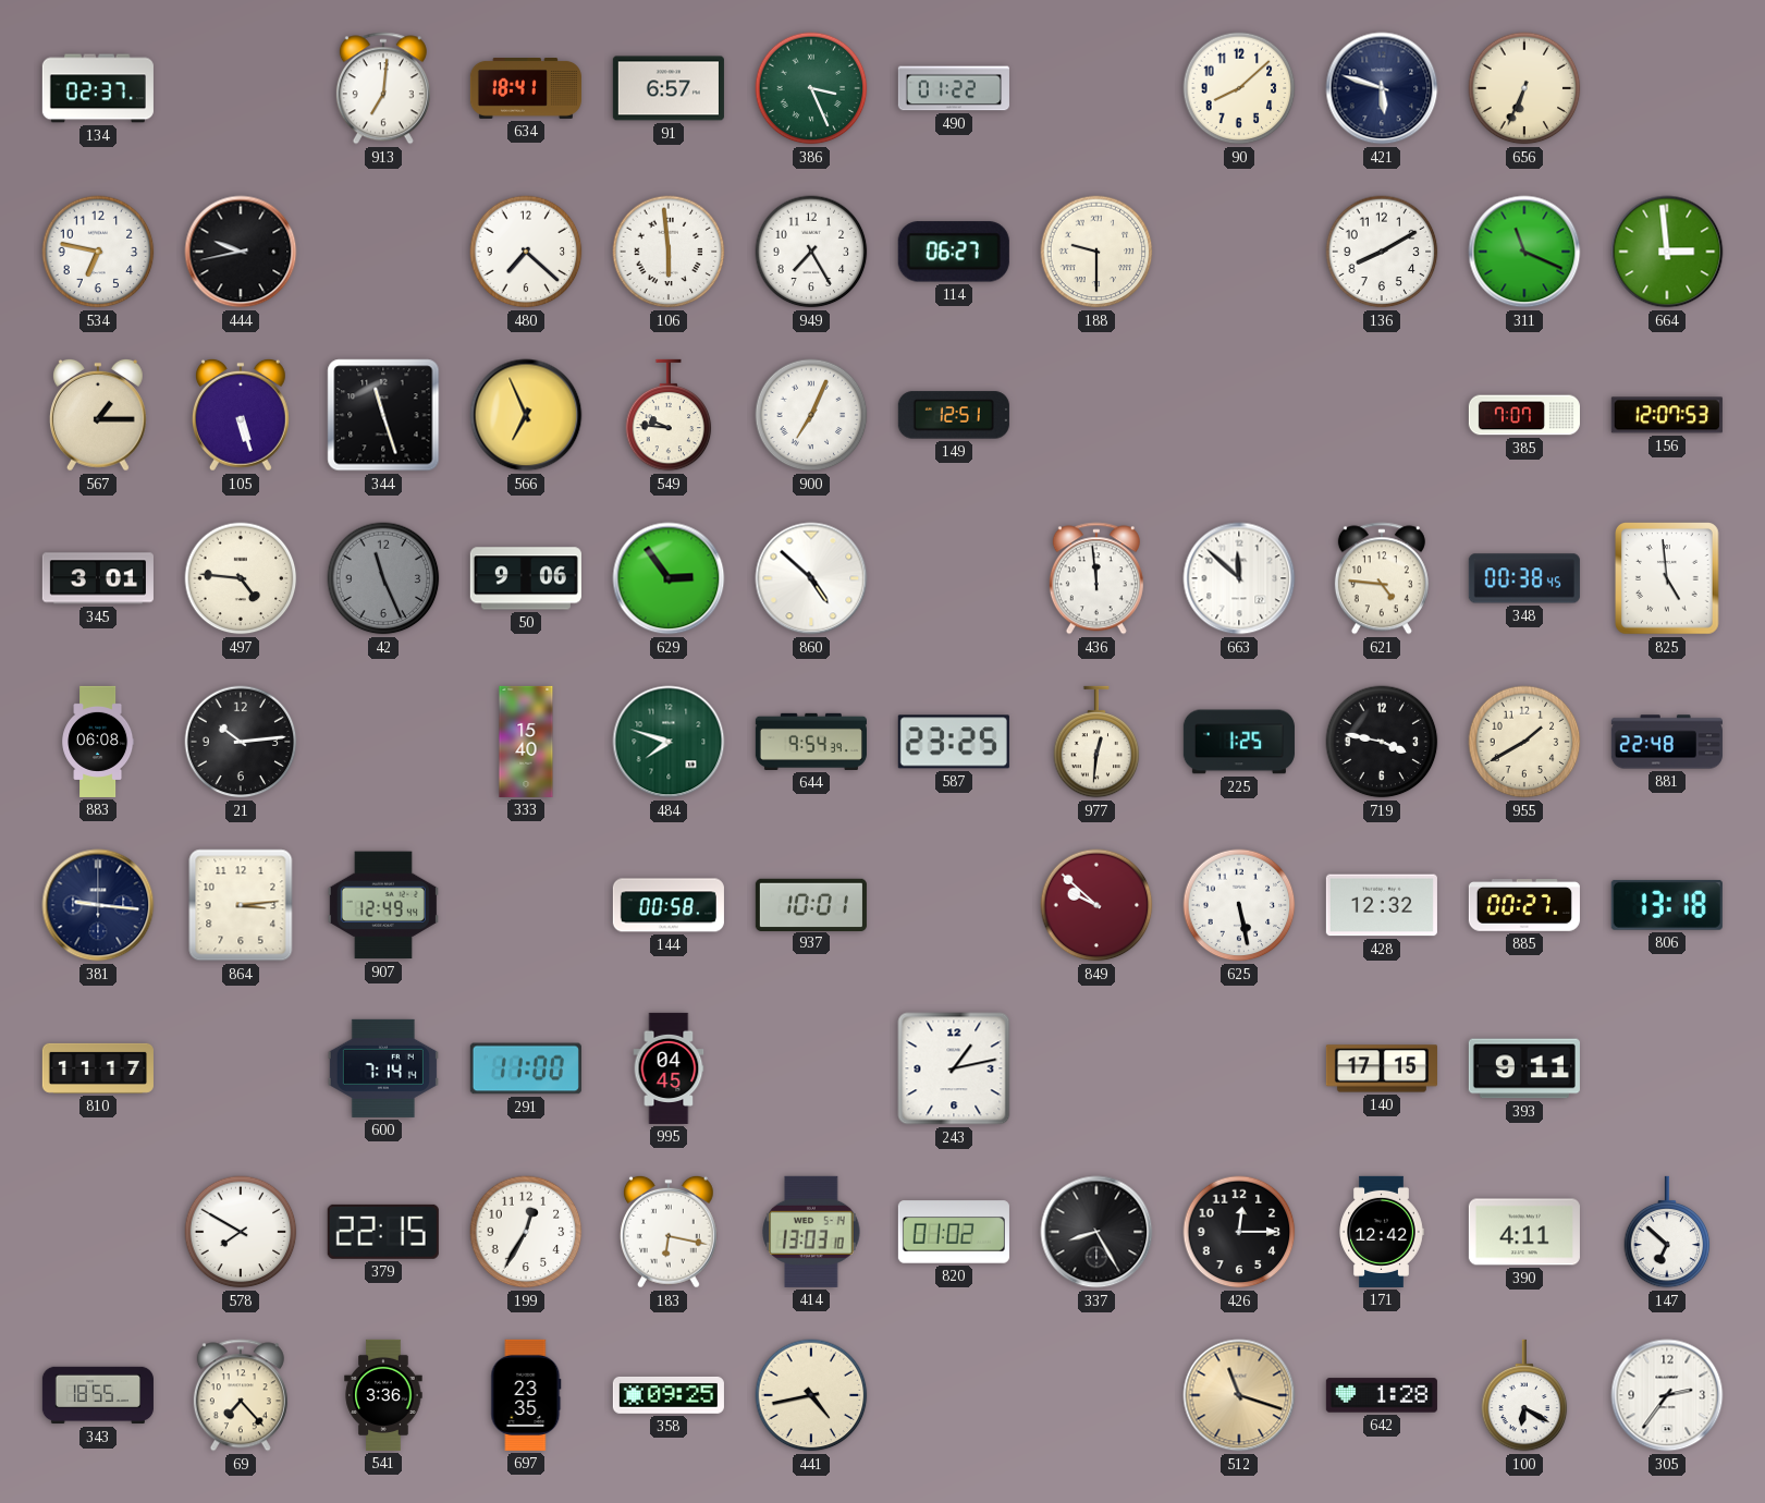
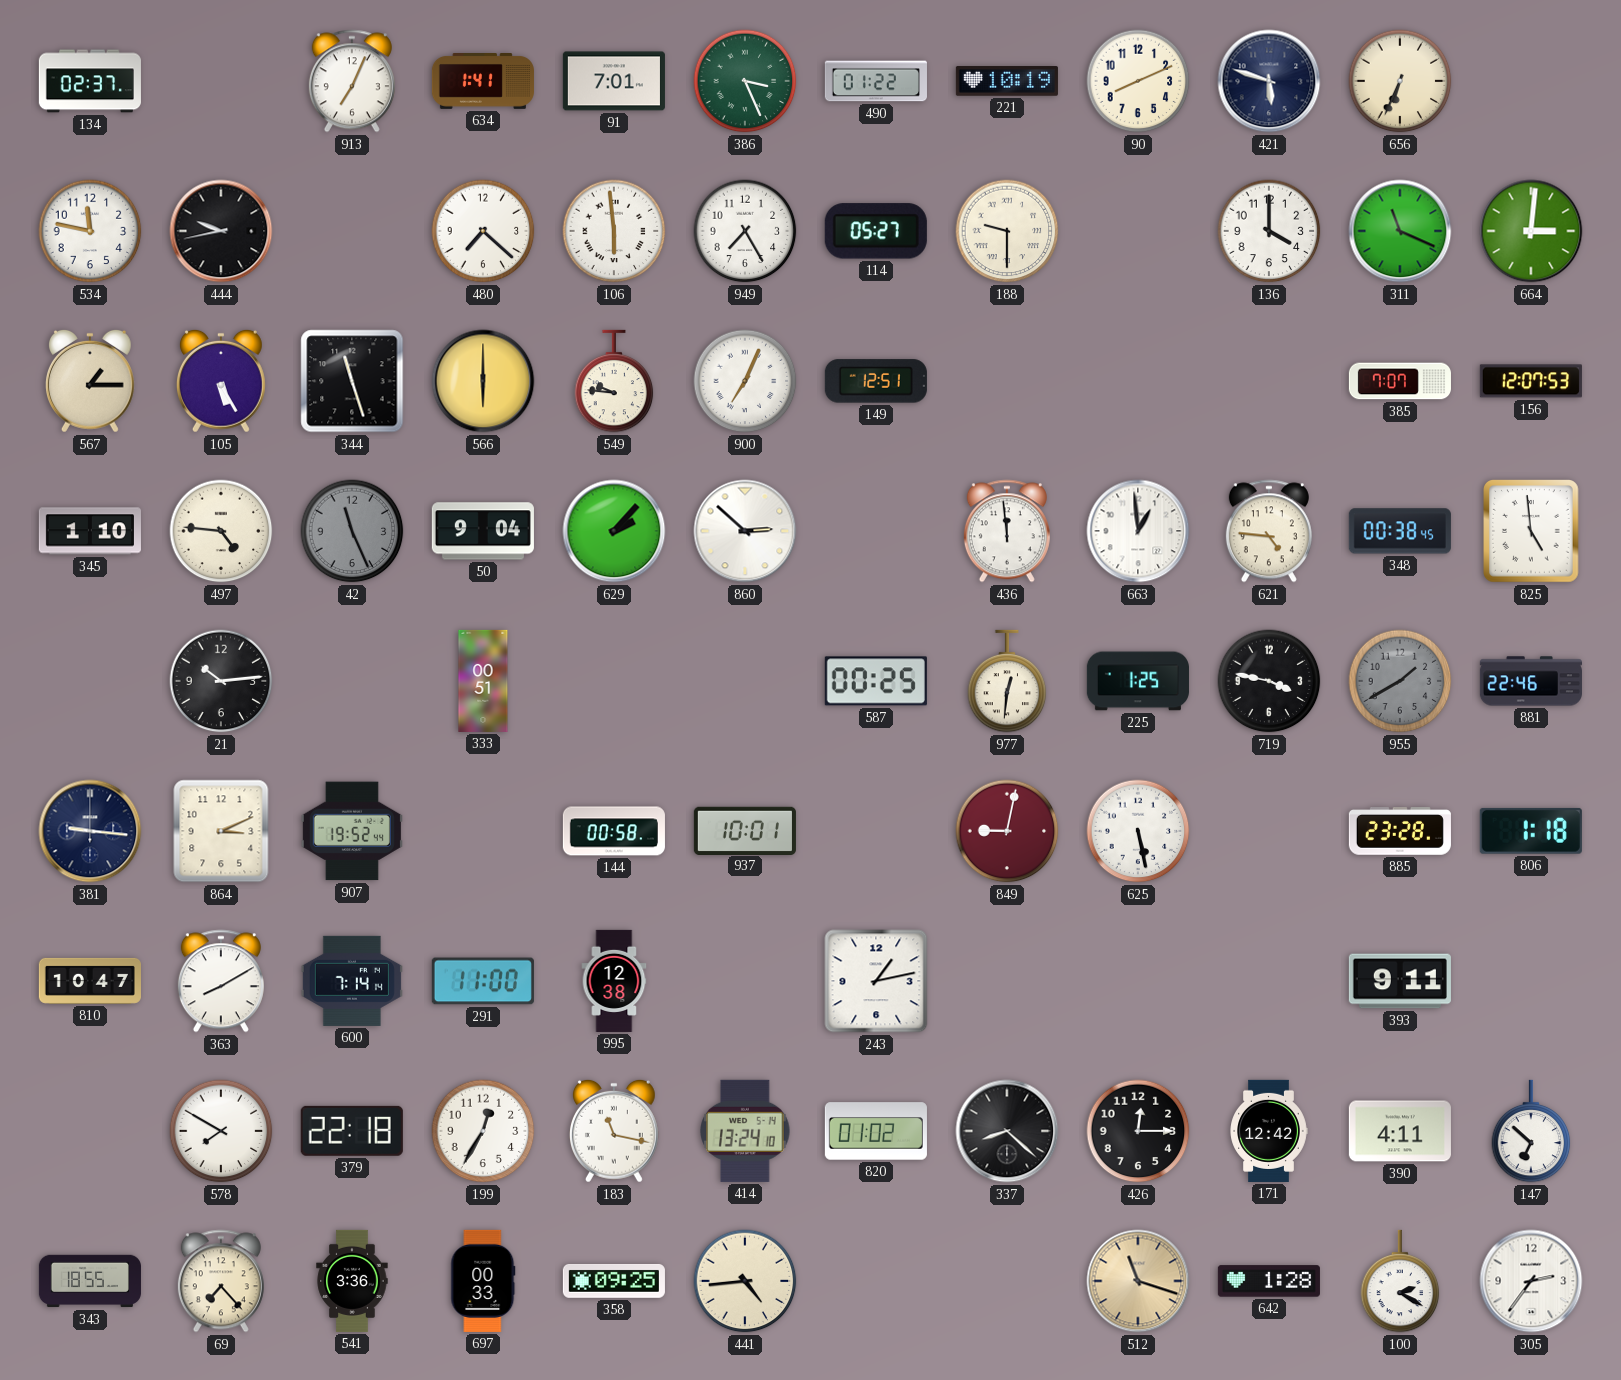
913: 7:01 -> 7:04 (352, 81)
634: 18:41 -> 1:41 (483, 82)
91: 6:57 -> 7:01 (614, 81)
221: none -> 10:19 (1007, 81)
90: 8:08 -> 8:11 (1138, 81)
534: 6:47 -> 11:47 (90, 231)
114: 06:27 -> 05:27 (876, 231)
136: 8:10 -> 4:00 (1269, 231)
664: 2:59 -> 3:01 (1531, 231)
105: 5:27 -> 5:25 (221, 381)
566: 6:56 -> 6:00 (483, 381)
345: 3:01 -> 1:10 (90, 531)
50: 9:06 -> 9:04 (483, 531)
629: 2:54 -> 2:07 (614, 531)
860: 4:52 -> 2:52 (745, 531)
663: 11:52 -> 12:59 (1138, 531)
883: 06:08 -> none (99, 742)
333: 15:40 -> 00:51 (483, 681)
484: 7:48 -> none (669, 742)
644: 9:54 -> none (811, 742)
587: 23:25 -> 00:25 (876, 681)
955 dial: cream -> grey (1400, 681)
881: 22:48 -> 22:46 (1531, 681)
864: 3:14 -> 3:11 (221, 831)
907: 12:49 -> 19:52 (352, 831)
849: 9:52 -> 9:02 (1007, 831)
428: 12:32 -> none (1382, 905)
885: 00:27 -> 23:28 (1400, 832)
806: 13:18 -> 1:18 (1531, 831)
810: 11:17 -> 10:47 (90, 981)
363: none -> 8:10 (221, 981)
995: 04:45 -> 12:38 (614, 981)
140: 17:15 -> none (1382, 1068)
379: 22:15 -> 22:18 (352, 1131)
183: 6:17 -> 11:17 (614, 1131)
414: 13:03 -> 13:24 (745, 1131)
337: 8:25 -> 8:22 (1007, 1131)
697: 23:35 -> 00:33 (483, 1281)
441: 4:43 -> 4:44 (745, 1281)
100: 6:20 -> 2:20 (1400, 1281)
